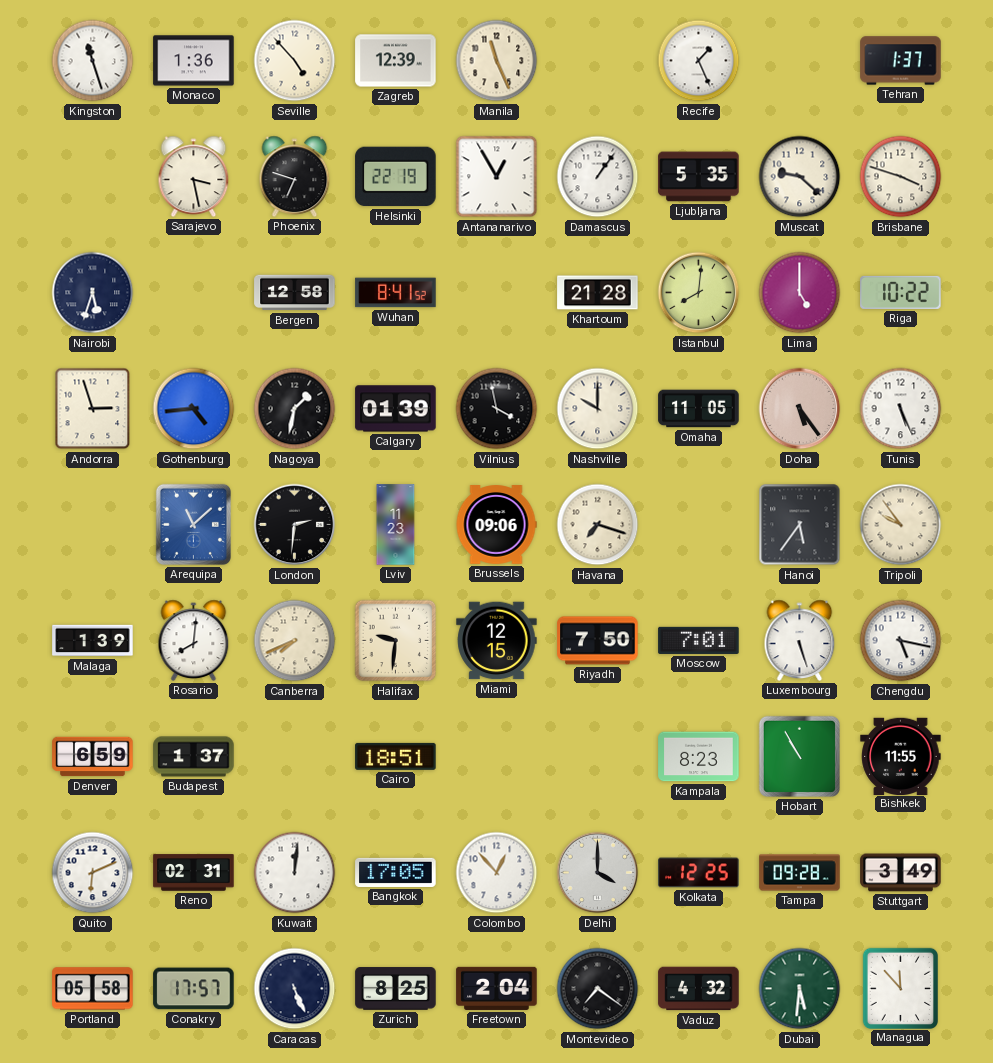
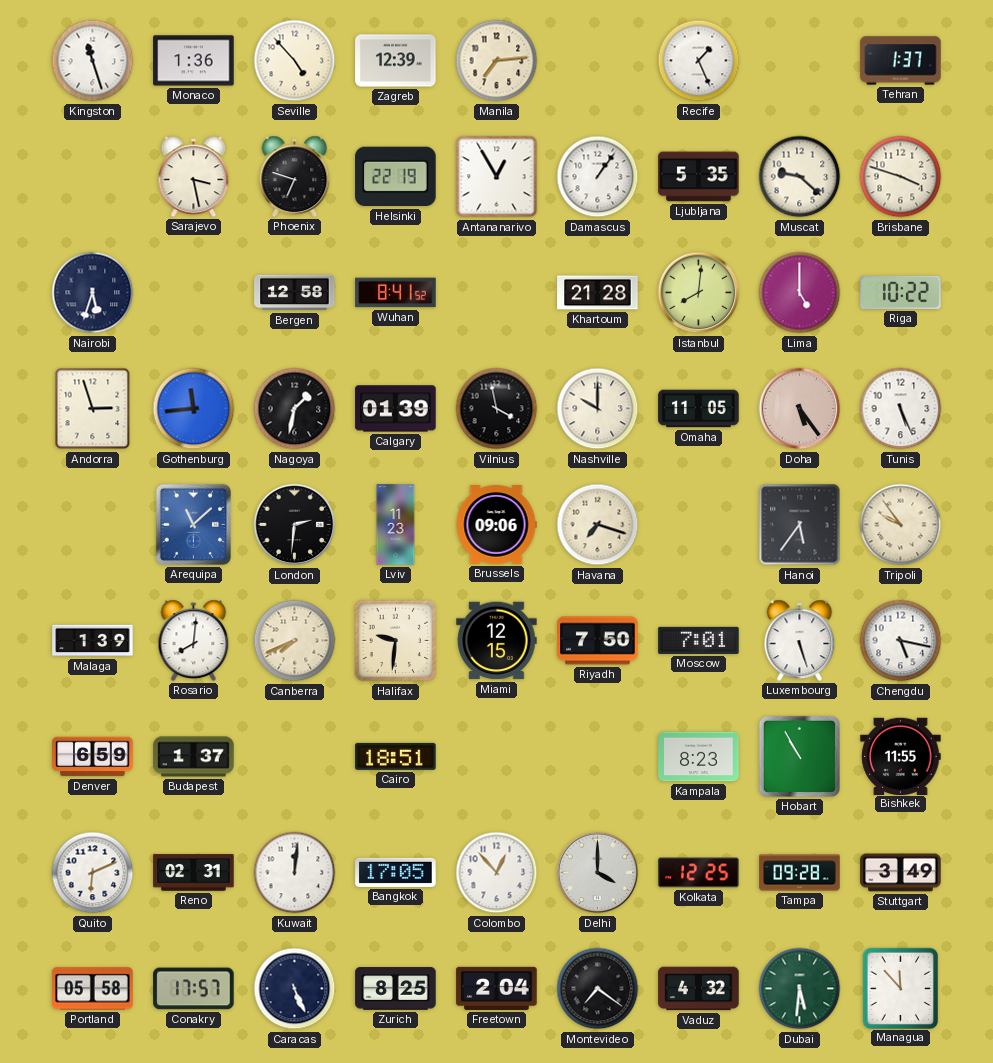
Manila: 11:26 -> 7:14 (497, 61)
Gothenburg: 4:44 -> 11:44 (194, 409)
